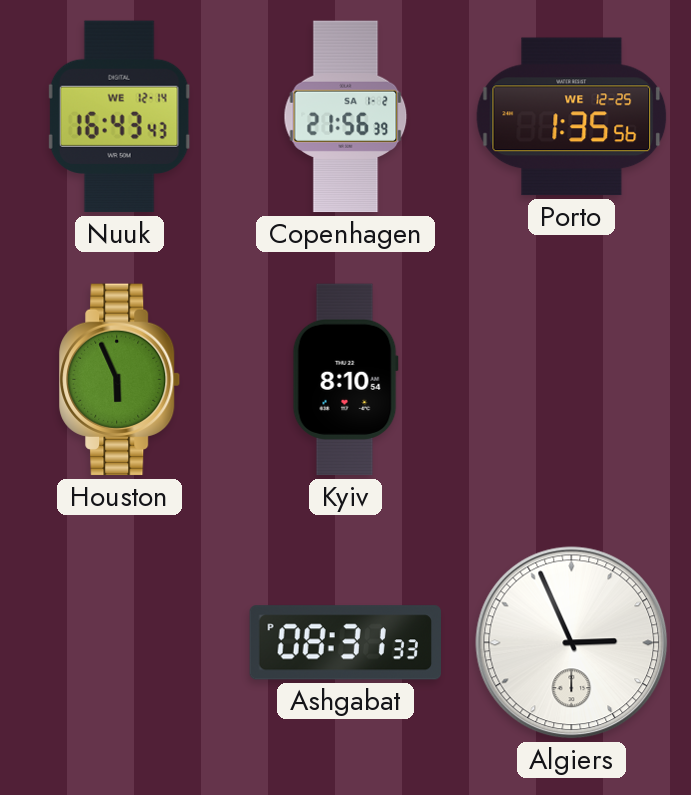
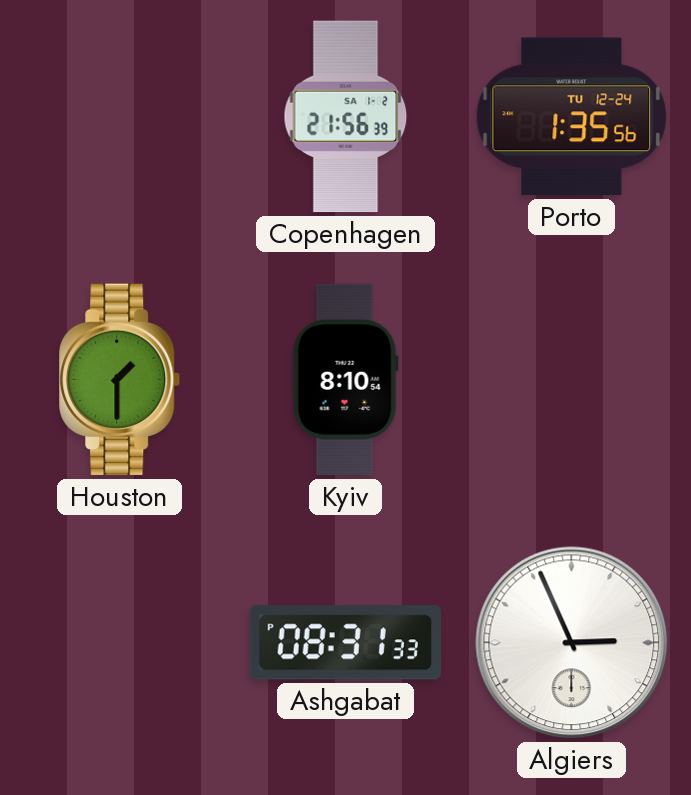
Nuuk: 16:43 -> none (120, 117)
Porto date: WE 12-25 -> TU 12-24 (572, 117)
Houston: 5:56 -> 1:30 (120, 380)
